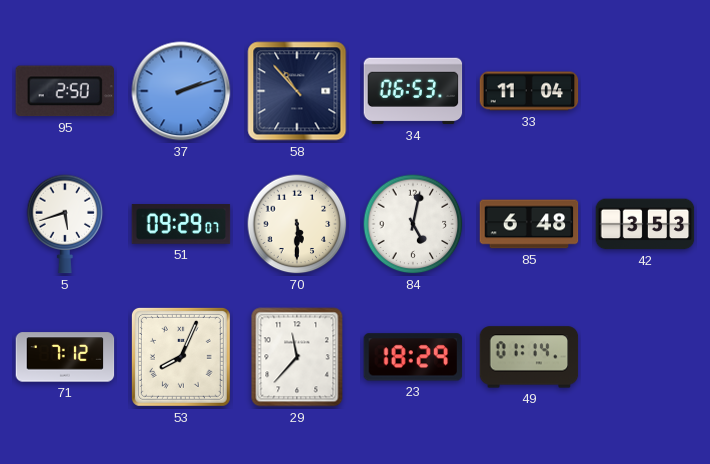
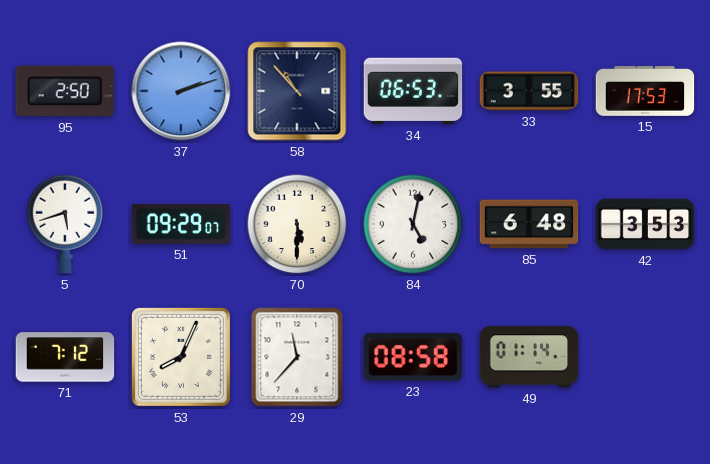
33: 11:04 -> 3:55 (529, 91)
15: none -> 17:53 (645, 92)
23: 18:29 -> 08:58 (413, 357)
